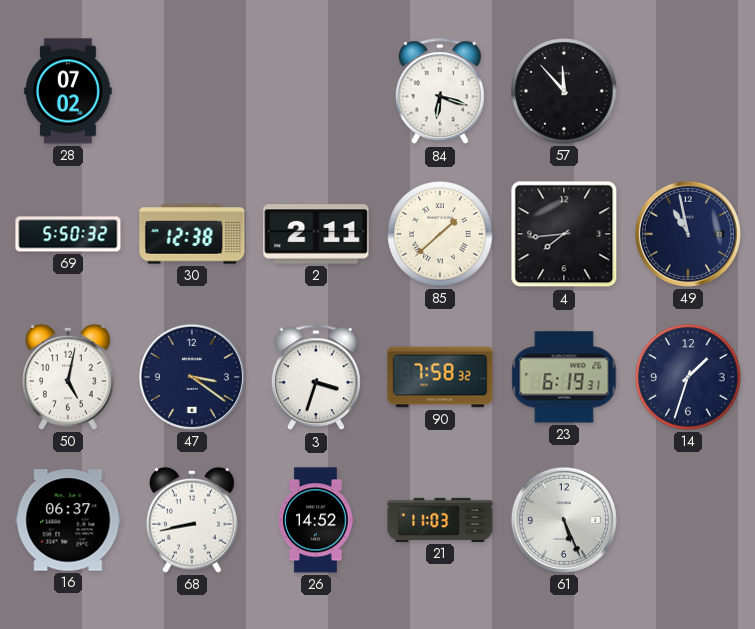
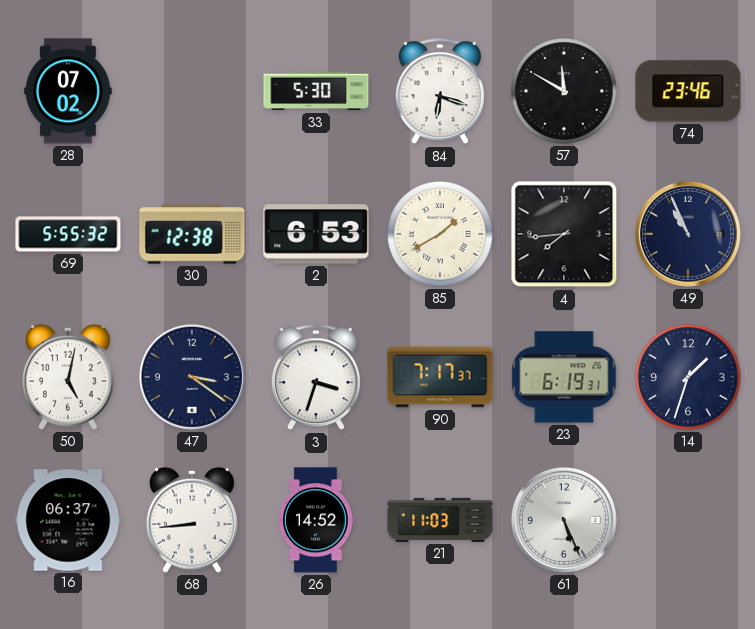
33: none -> 5:30 (316, 91)
57: 11:53 -> 11:50 (564, 91)
74: none -> 23:46 (688, 91)
69: 5:50 -> 5:55 (68, 234)
2: 2:11 -> 6:53 (316, 234)
85: 1:38 -> 1:40 (440, 234)
49: 10:58 -> 10:56 (688, 234)
90: 7:58 -> 7:17 (440, 377)
68: 8:43 -> 8:44 (193, 520)
